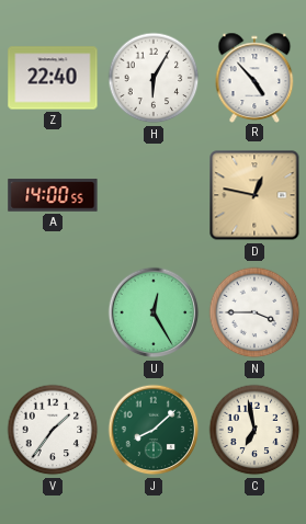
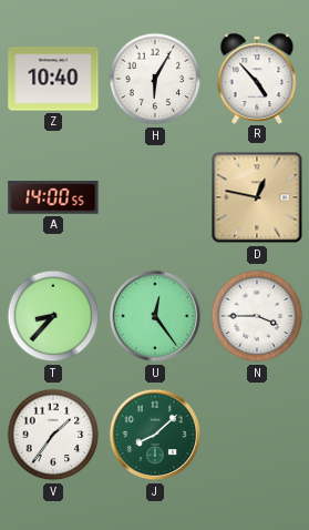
Z: 22:40 -> 10:40 (53, 79)
T: none -> 8:37 (53, 316)
U: 12:25 -> 12:24 (155, 316)
C: 6:58 -> none (254, 430)
